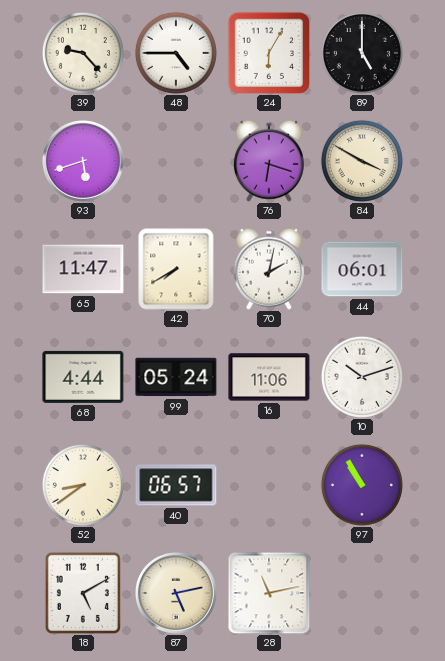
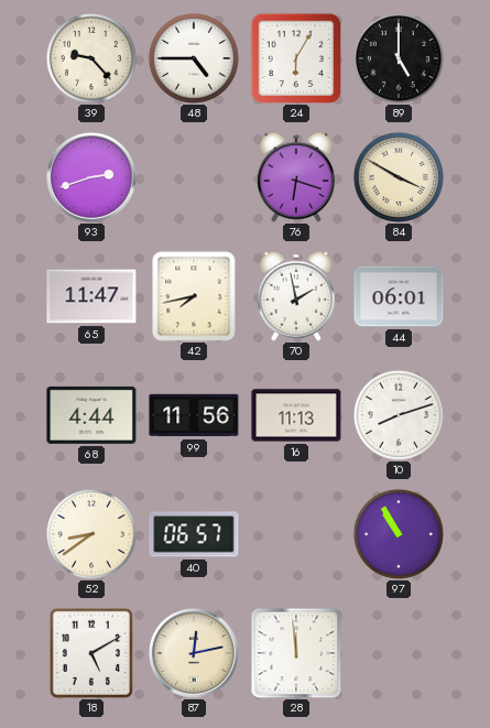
93: 5:42 -> 2:42 (92, 178)
42: 7:40 -> 7:43 (194, 296)
70: 2:02 -> 1:58 (296, 296)
99: 05:24 -> 11:56 (194, 415)
16: 11:06 -> 11:13 (296, 415)
10: 10:12 -> 8:12 (399, 415)
87: 5:13 -> 12:13 (195, 654)
28: 11:13 -> 11:59 (296, 653)
